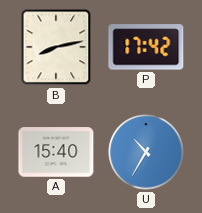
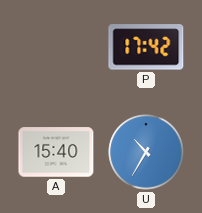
B: 8:13 -> none (56, 47)
